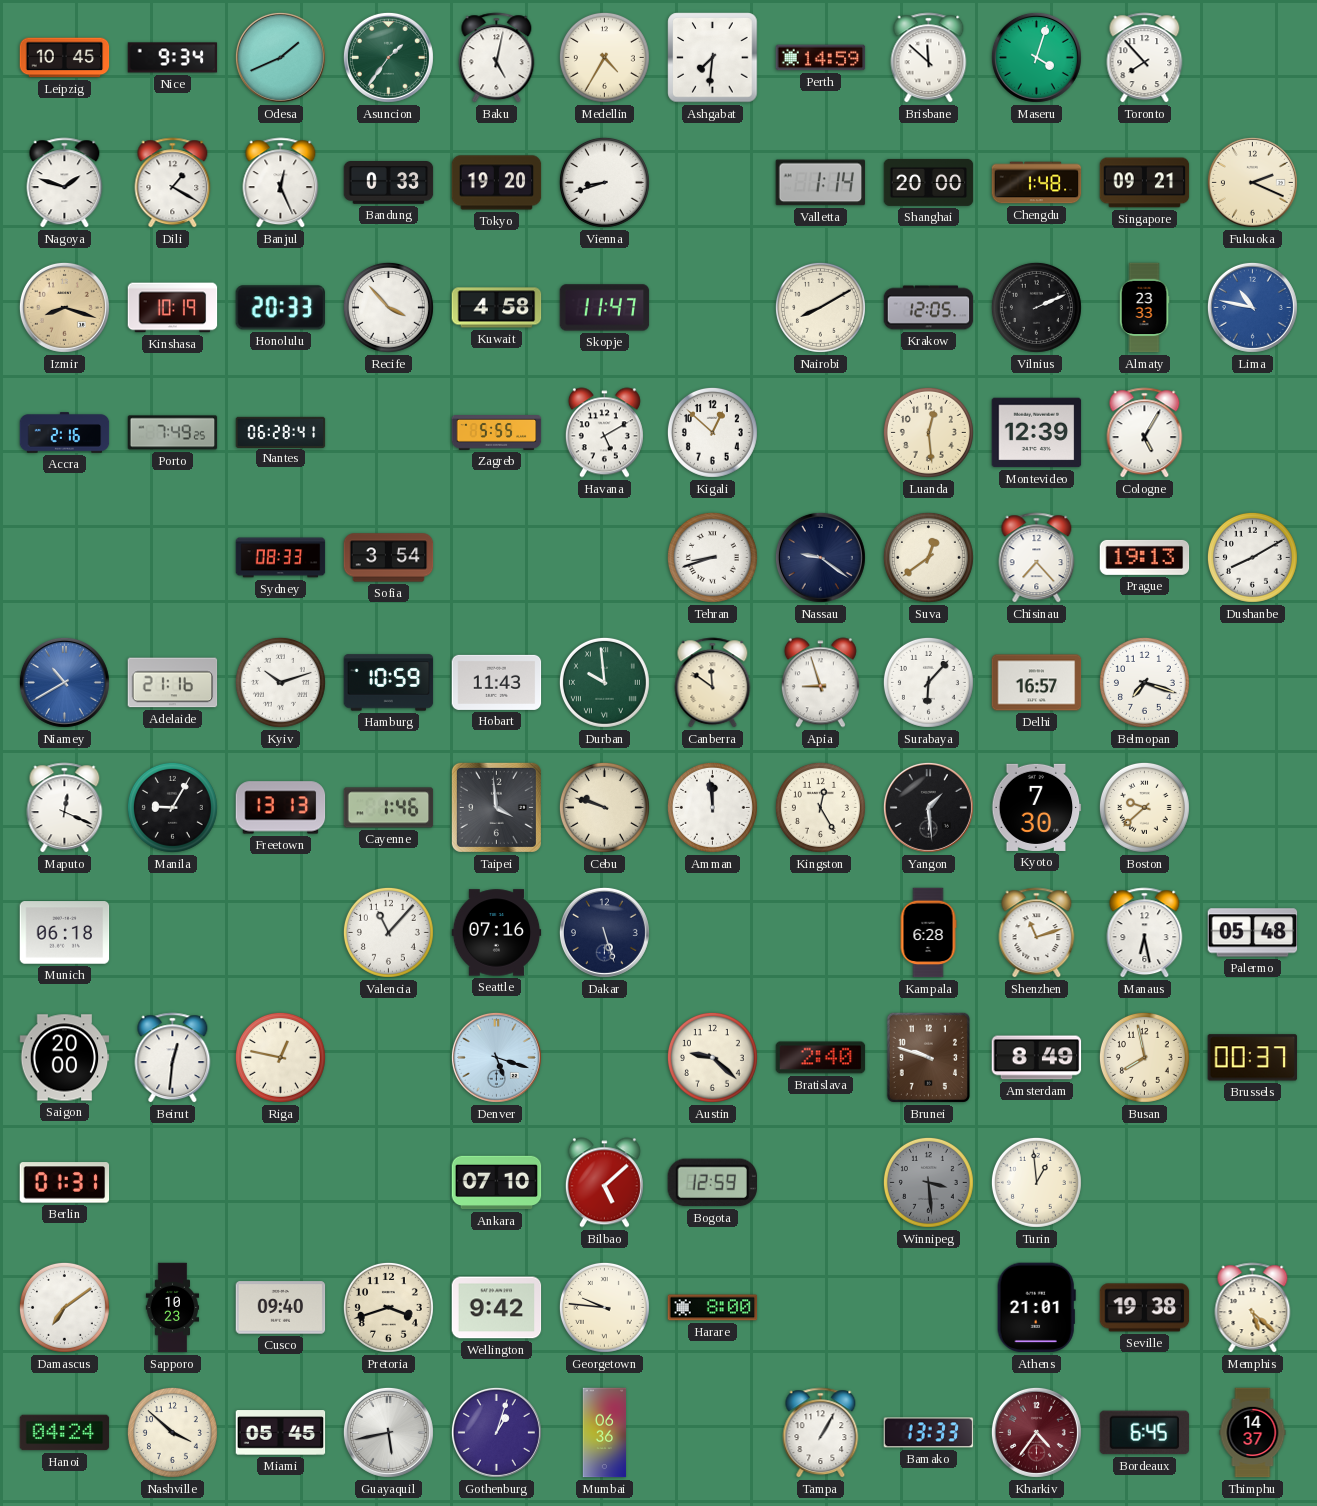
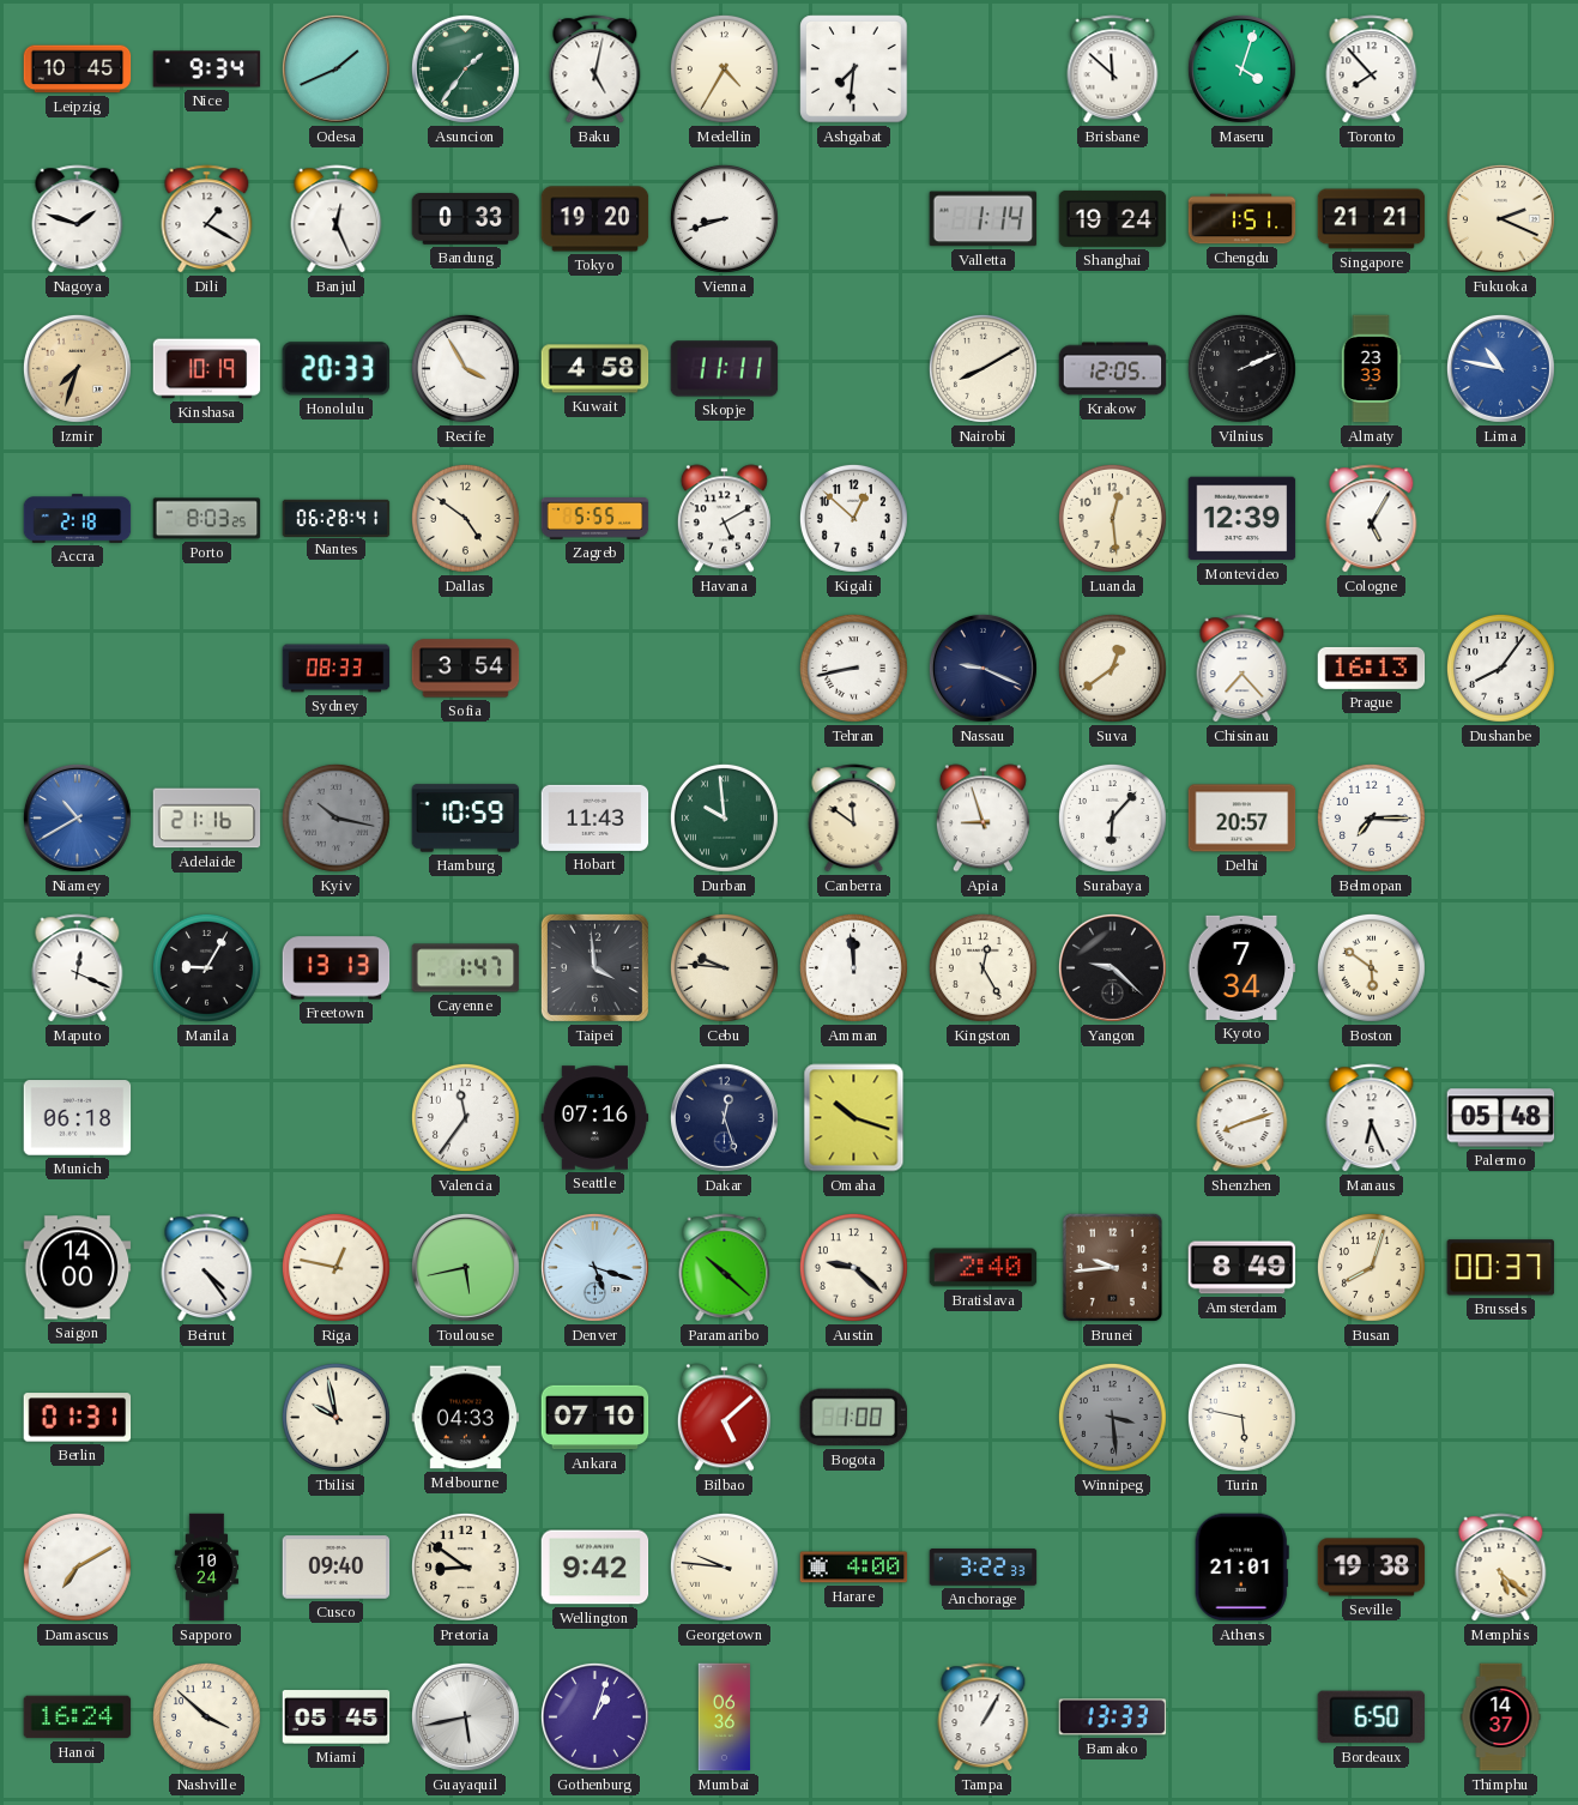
Perth: 14:59 -> none (821, 58)
Shanghai: 20:00 -> 19:24 (1113, 218)
Chengdu: 1:48 -> 1:51 (1243, 219)
Singapore: 09:21 -> 21:21 (1372, 219)
Izmir: 8:18 -> 7:33 (77, 368)
Recife: 3:53 -> 3:55 (465, 368)
Skopje: 11:47 -> 11:11 (725, 369)
Accra: 2:16 -> 2:18 (78, 519)
Porto: 7:49 -> 8:03 (207, 519)
Dallas: none -> 4:51 (465, 518)
Tehran: 8:42 -> 8:43 (853, 668)
Nassau: 9:21 -> 9:19 (983, 668)
Prague: 19:13 -> 16:13 (1372, 668)
Dushanbe: 8:10 -> 8:06 (1500, 668)
Kyiv: 10:12 -> 10:17 (335, 817)
Kyiv dial: white -> grey (335, 817)
Delhi: 16:57 -> 20:57 (1243, 819)
Belmopan: 7:18 -> 7:15 (1371, 817)
Cayenne: 1:46 -> 1:47 (466, 968)
Cebu: 9:48 -> 9:46 (724, 967)
Yangon: 1:29 -> 9:22 (1112, 967)
Kyoto: 7:30 -> 7:34 (1241, 967)
Boston: 9:38 -> 5:51 (1371, 967)
Valencia: 11:07 -> 11:36 (465, 1117)
Dakar: 5:27 -> 12:27 (724, 1117)
Omaha: none -> 10:18 (854, 1118)
Kampala: 6:28 -> none (928, 933)
Shenzhen: 11:12 -> 8:12 (1243, 1118)
Manaus: 6:28 -> 6:26 (1372, 1118)
Saigon: 20:00 -> 14:00 (78, 1268)
Beirut: 12:31 -> 4:24 (207, 1268)
Toulouse: none -> 5:43 (465, 1267)
Paramaribo: none -> 10:22 (725, 1268)
Brunei: 9:48 -> 9:44 (1112, 1267)
Busan: 7:58 -> 8:03 (1371, 1267)
Tbilisi: none -> 9:58 (335, 1417)
Melbourne: none -> 04:33 (466, 1418)
Bogota: 12:59 -> 1:00 (853, 1418)
Turin: 12:59 -> 5:47 (1241, 1417)
Damascus: 7:09 -> 7:10 (77, 1566)
Sapporo: 10:23 -> 10:24 (207, 1568)
Pretoria: 3:42 -> 8:51 (465, 1566)
Harare: 8:00 -> 4:00 (854, 1568)
Anchorage: none -> 3:22 (984, 1568)
Hanoi: 04:24 -> 16:24 (78, 1718)
Kharkiv: 4:36 -> none (1036, 1432)
Bordeaux: 6:45 -> 6:50 (1372, 1718)
